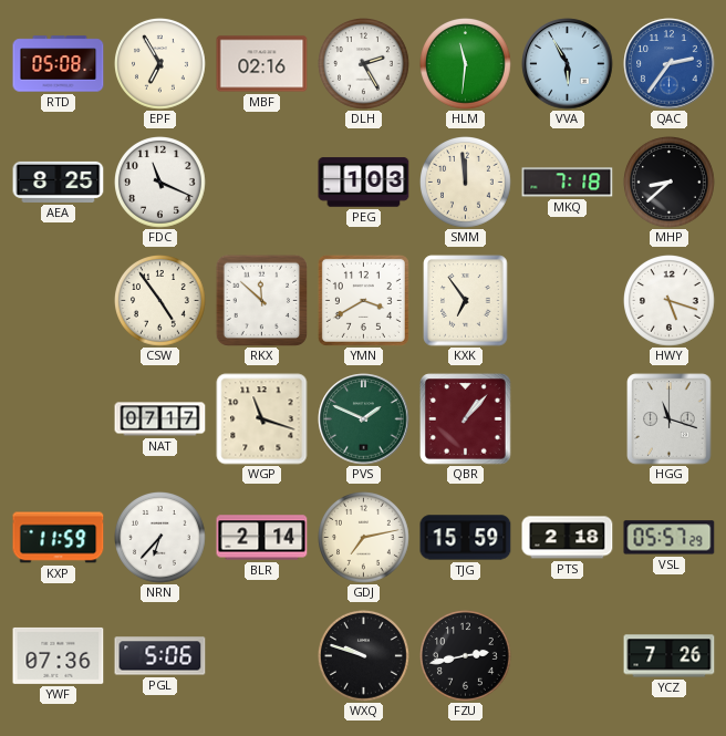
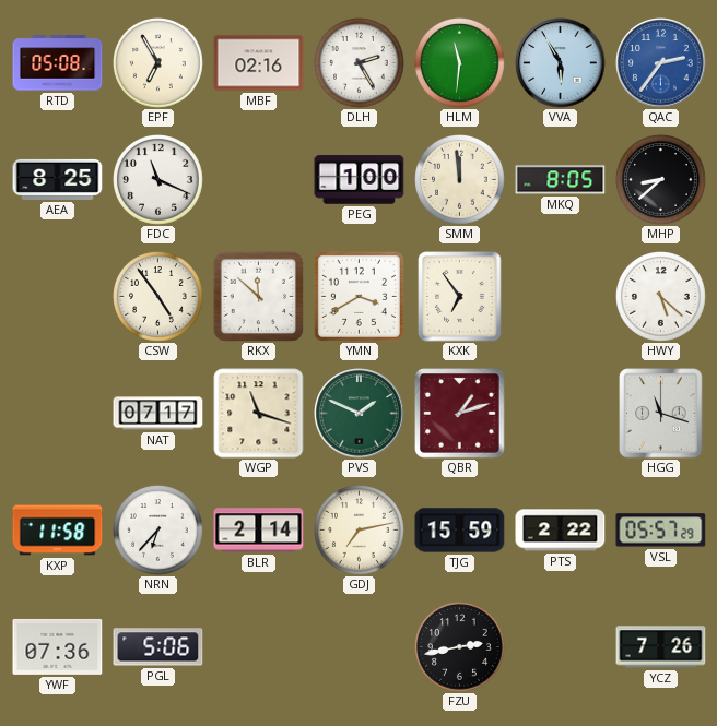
PEG: 1:03 -> 1:00 (360, 180)
MKQ: 7:18 -> 8:05 (561, 180)
HWY: 5:18 -> 5:22 (661, 297)
QBR: 1:07 -> 1:12 (460, 414)
KXP: 11:59 -> 11:58 (58, 531)
PTS: 2:18 -> 2:22 (561, 531)
WXQ: 9:48 -> none (364, 656)
